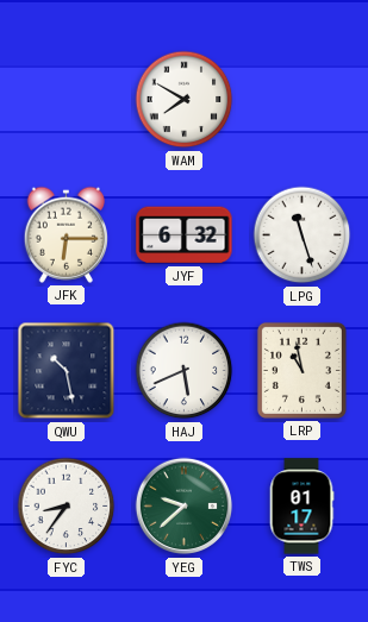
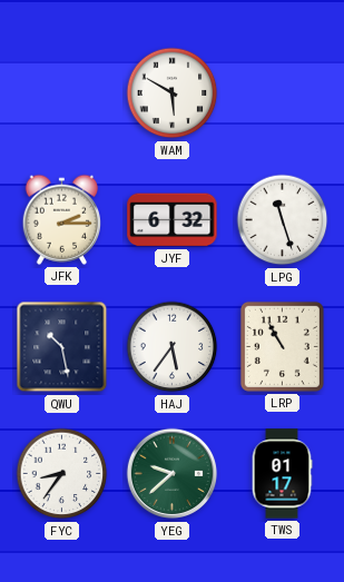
WAM: 7:50 -> 5:50 (173, 93)
JFK: 6:15 -> 2:15 (61, 219)
HAJ: 5:41 -> 5:36 (173, 347)
LRP: 10:58 -> 10:55 (282, 346)
